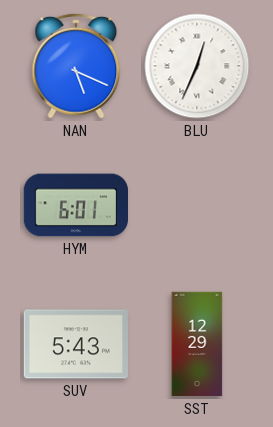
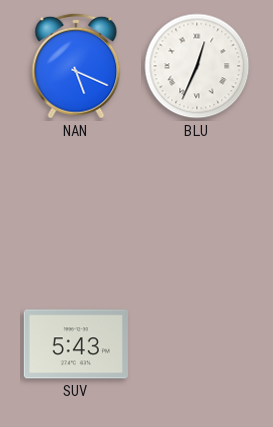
HYM: 6:01 -> none (76, 205)
SST: 12:29 -> none (197, 344)
